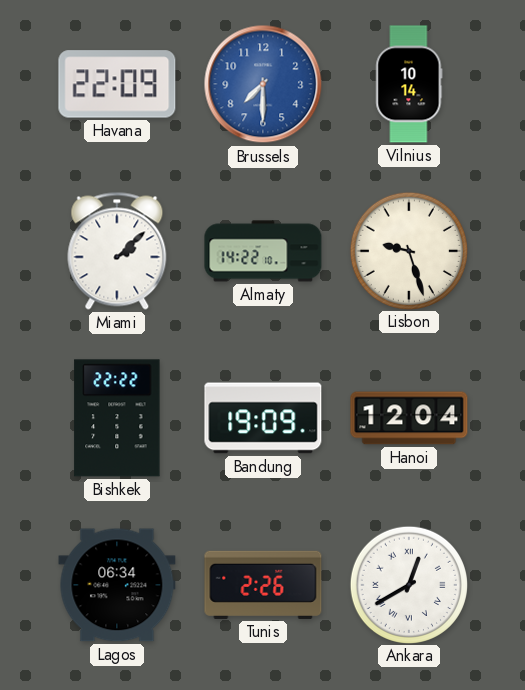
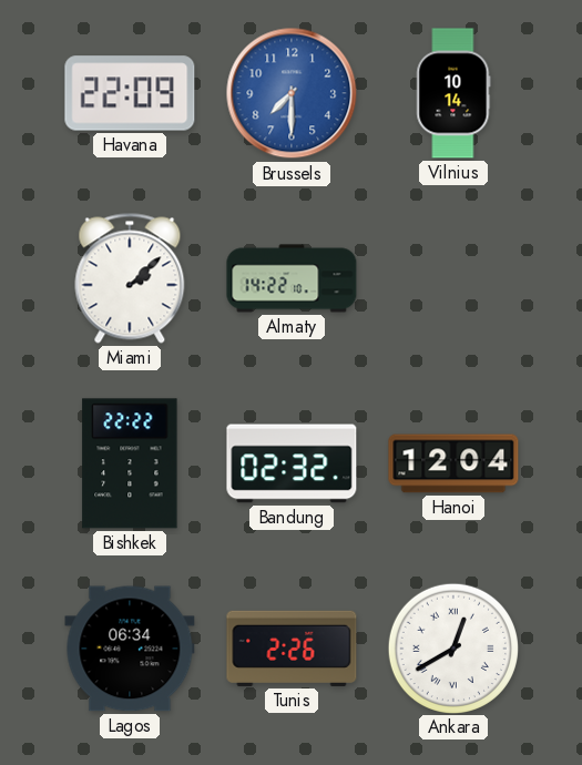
Lisbon: 9:27 -> none (408, 250)
Bandung: 19:09 -> 02:32 (292, 463)
